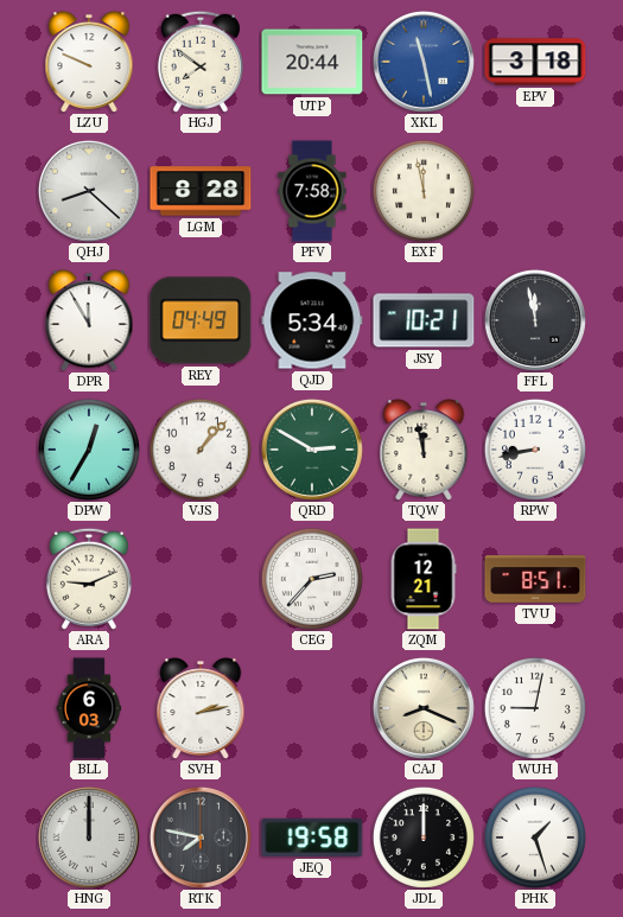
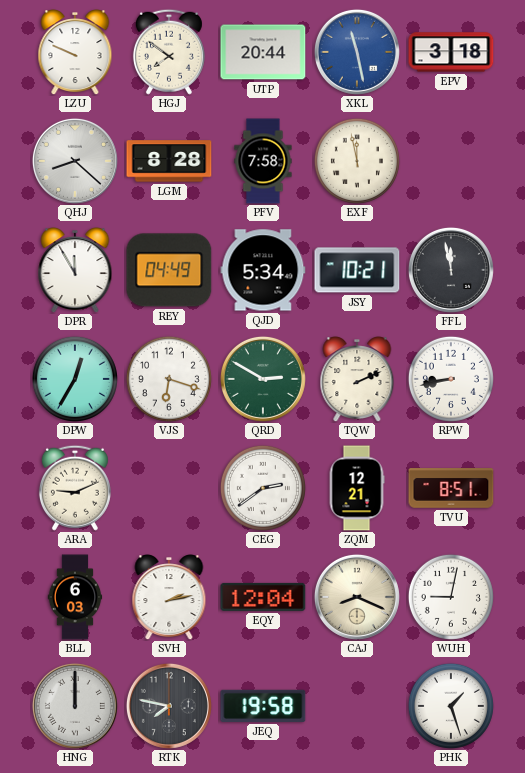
VJS: 1:07 -> 6:18 (169, 379)
TQW: 11:58 -> 2:11 (357, 379)
CEG: 2:37 -> 2:39 (263, 488)
EQY: none -> 12:04 (263, 597)
JDL: 12:00 -> none (424, 838)
